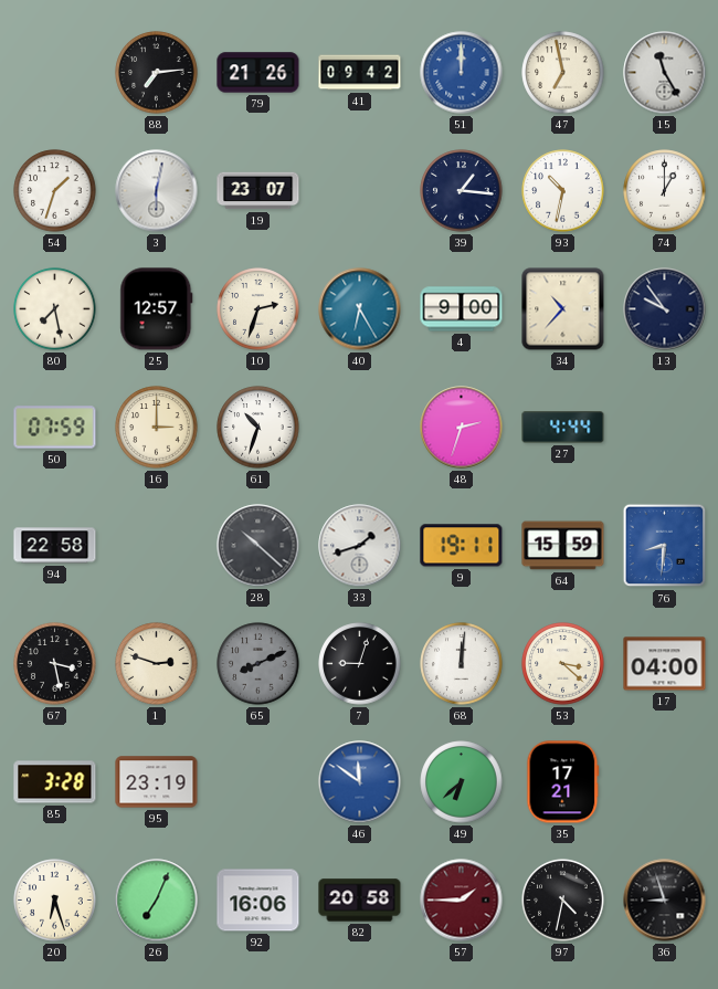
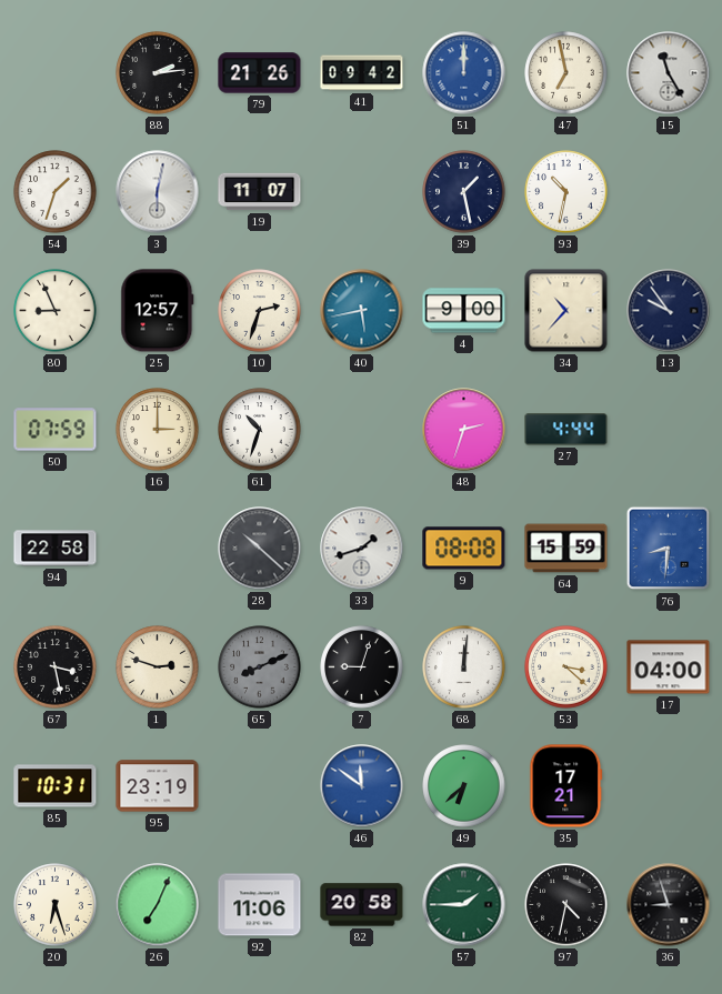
88: 7:14 -> 2:14 (158, 73)
19: 23:07 -> 11:07 (260, 192)
39: 1:16 -> 1:28 (464, 192)
74: 1:00 -> none (665, 191)
80: 7:28 -> 8:56 (56, 311)
40: 6:25 -> 5:43 (362, 311)
9: 19:11 -> 08:08 (464, 549)
85: 3:28 -> 10:31 (56, 786)
92: 16:06 -> 11:06 (260, 905)
57 dial: burgundy -> green (464, 905)
